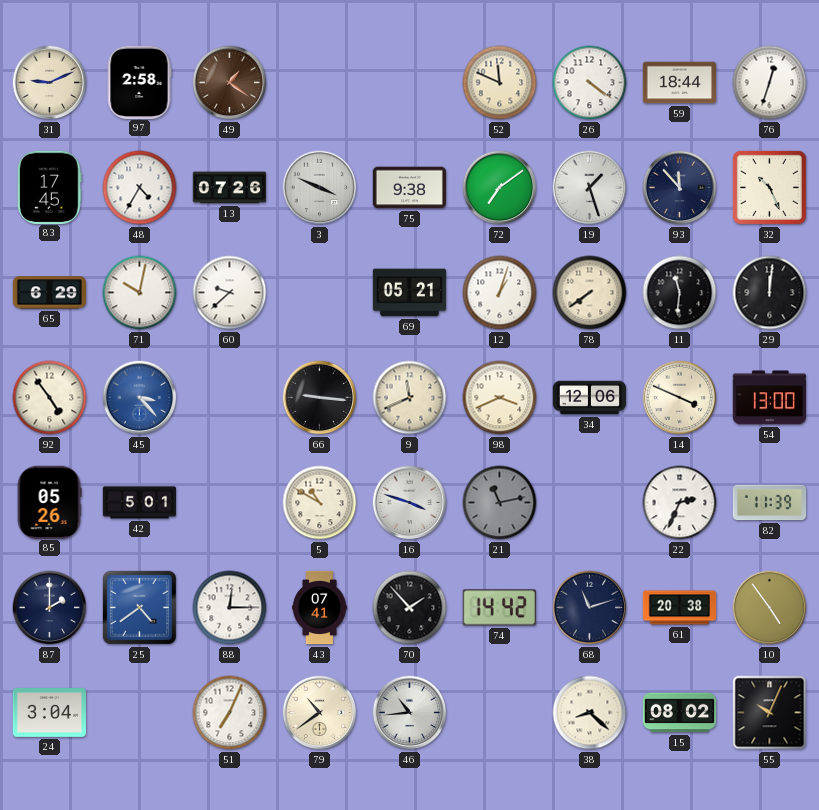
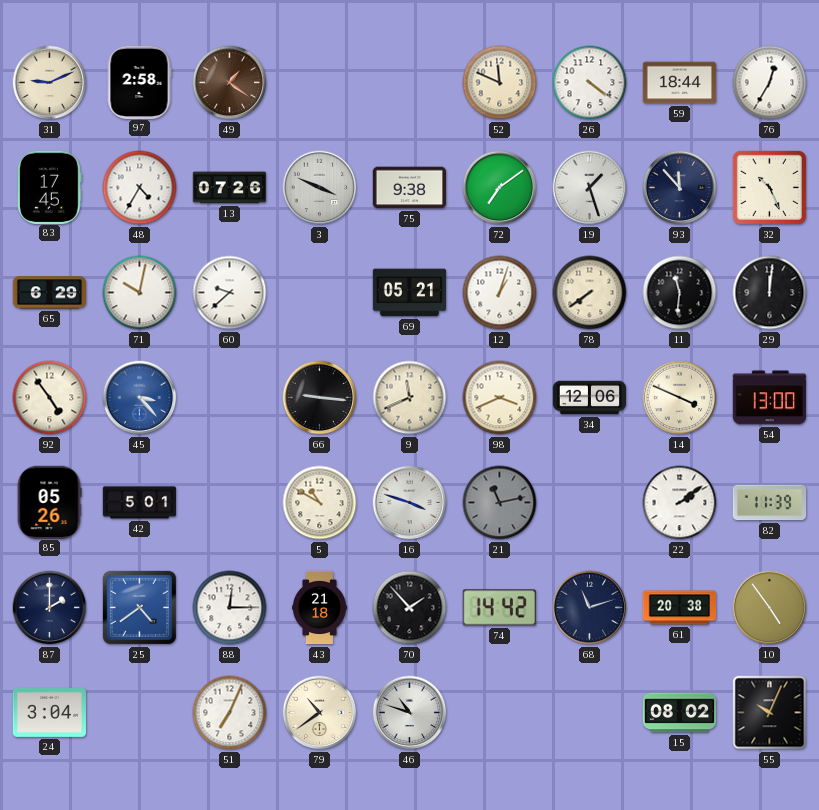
76: 12:33 -> 12:35 (770, 83)
22: 2:34 -> 2:09 (680, 503)
43: 07:41 -> 21:18 (319, 608)
46: 10:44 -> 10:48 (410, 713)
38: 8:22 -> none (590, 713)
